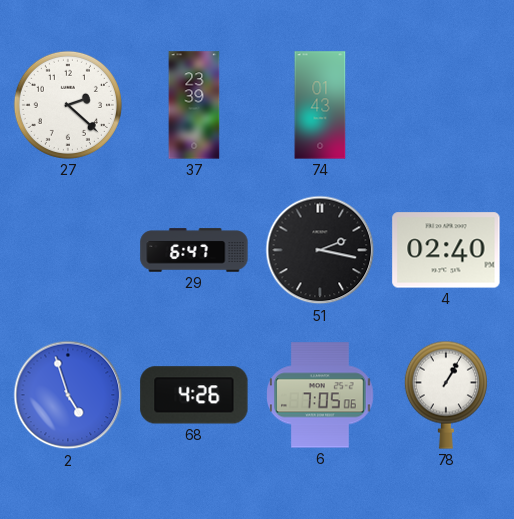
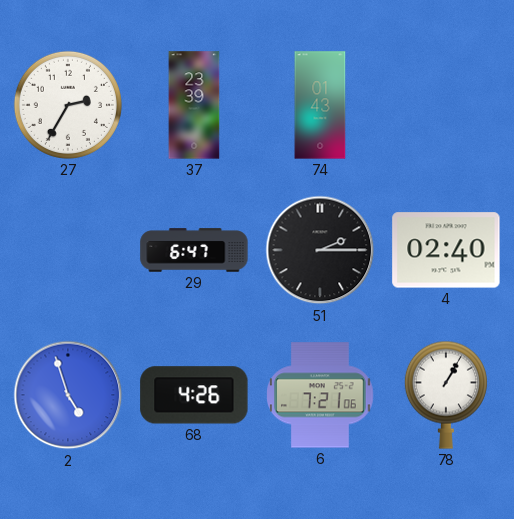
27: 2:22 -> 2:35 (68, 105)
51: 2:17 -> 2:15 (320, 250)
6: 7:05 -> 7:21 (320, 395)
